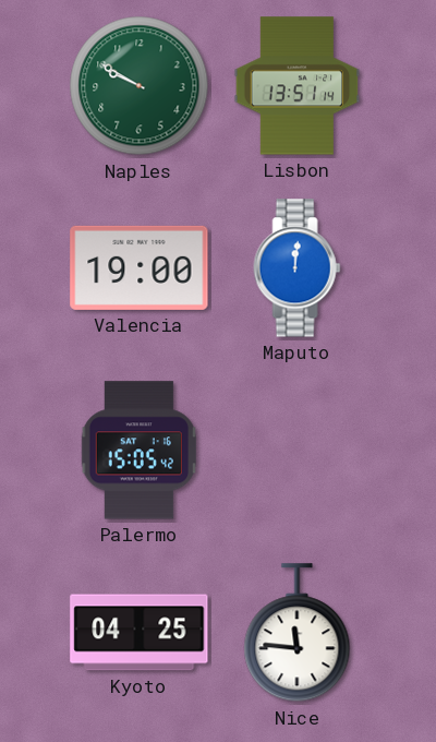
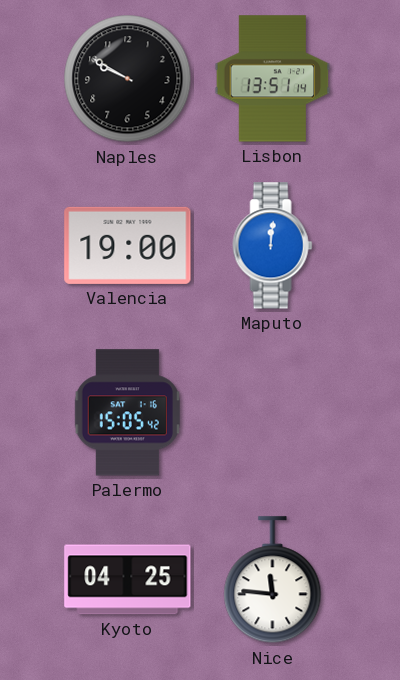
Naples dial: green -> black (128, 79)
